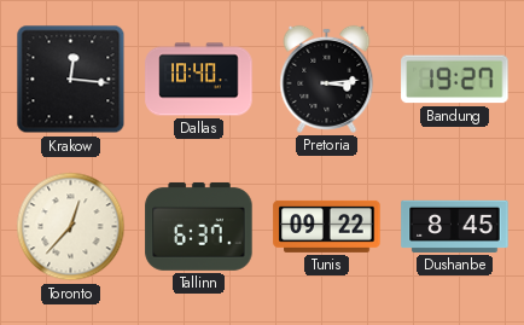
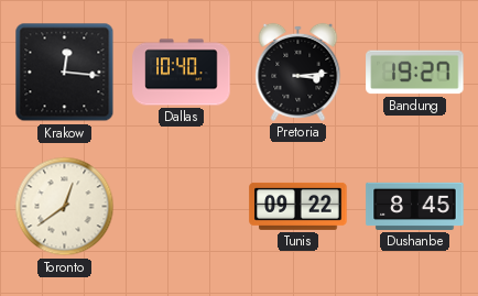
Toronto: 12:37 -> 12:39 (65, 207)
Tallinn: 6:37 -> none (199, 226)
